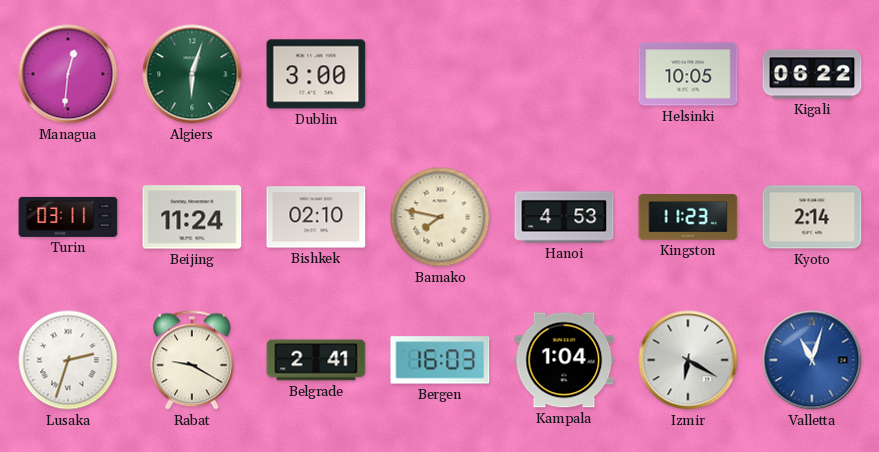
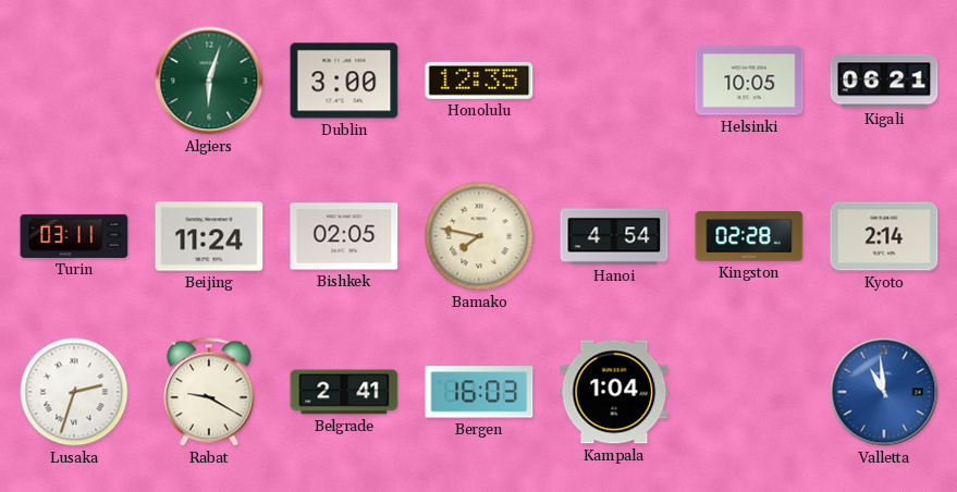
Managua: 12:31 -> none (68, 74)
Honolulu: none -> 12:35 (479, 81)
Kigali: 06:22 -> 06:21 (884, 81)
Bishkek: 02:10 -> 02:05 (344, 236)
Hanoi: 4:53 -> 4:54 (614, 236)
Kingston: 11:23 -> 02:28 (749, 237)
Izmir: 6:20 -> none (688, 360)
Valletta: 11:03 -> 10:59 (884, 392)
